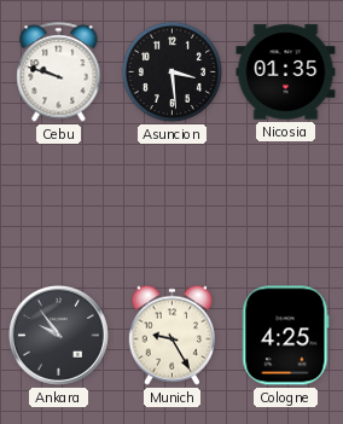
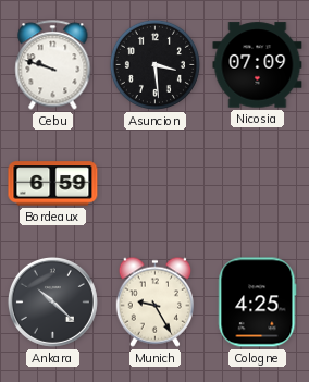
Nicosia: 01:35 -> 07:09 (258, 65)
Bordeaux: none -> 6:59 (53, 184)
Ankara: 9:54 -> 10:22 (52, 301)
